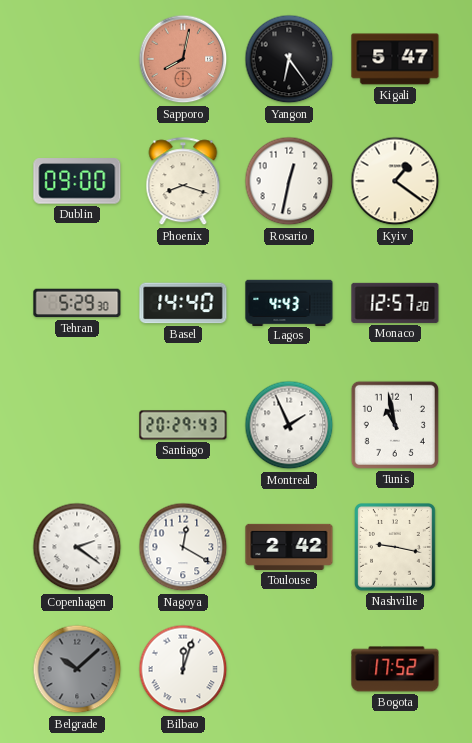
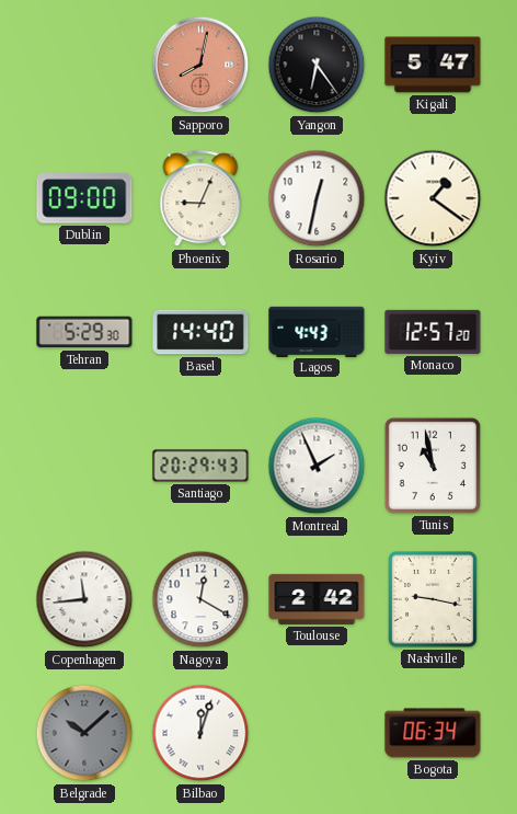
Phoenix: 8:18 -> 9:04 (200, 199)
Copenhagen: 2:21 -> 11:44 (84, 599)
Bogota: 17:52 -> 06:34 (433, 733)
